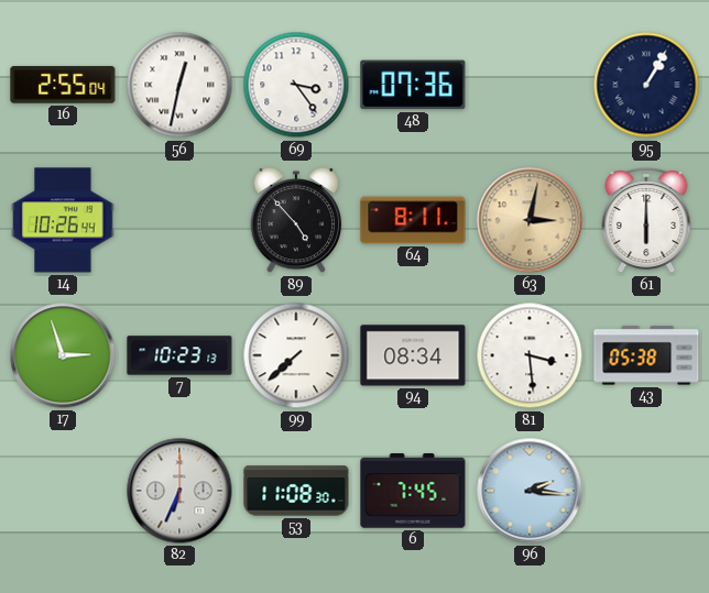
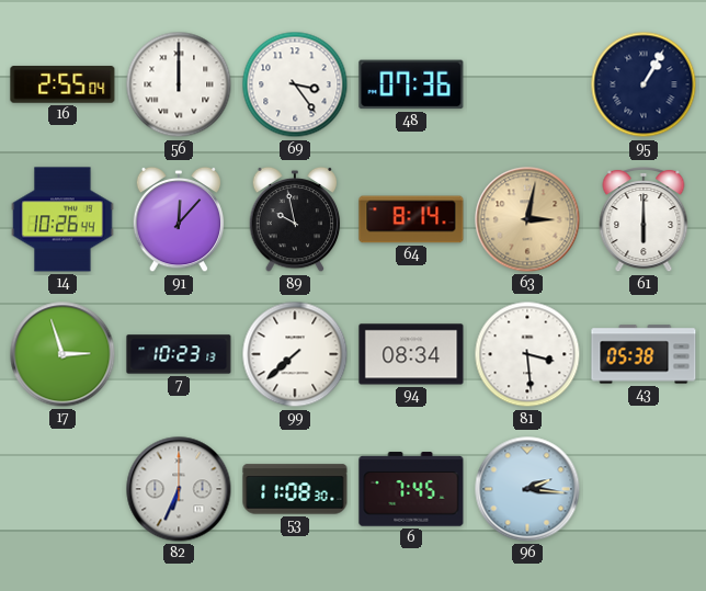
56: 12:32 -> 12:00 (179, 84)
91: none -> 12:07 (179, 219)
89: 4:53 -> 9:58 (295, 219)
64: 8:11 -> 8:14 (411, 219)
